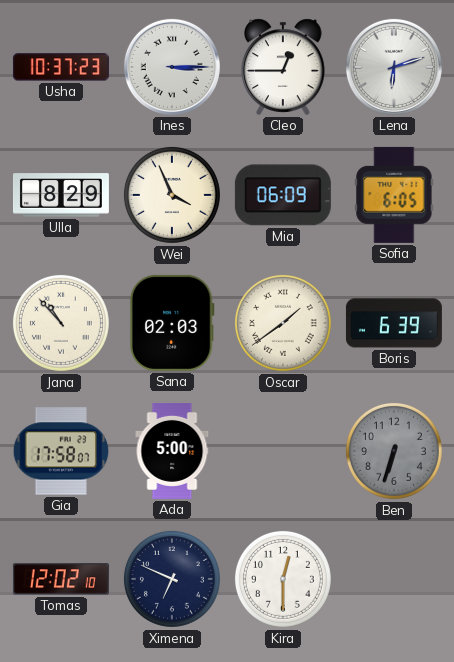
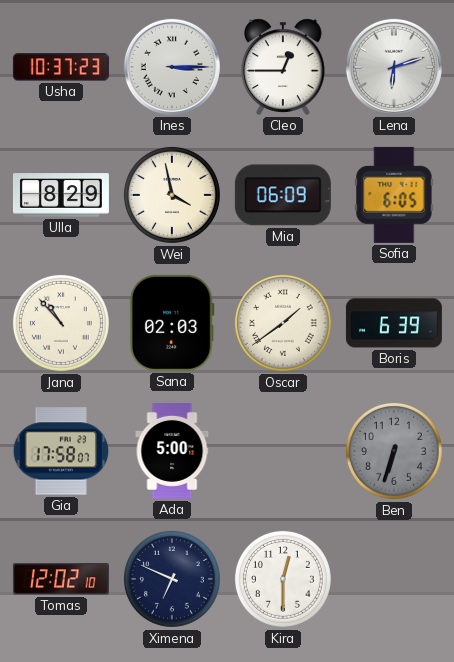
Wei: 3:56 -> 3:58 (172, 195)
